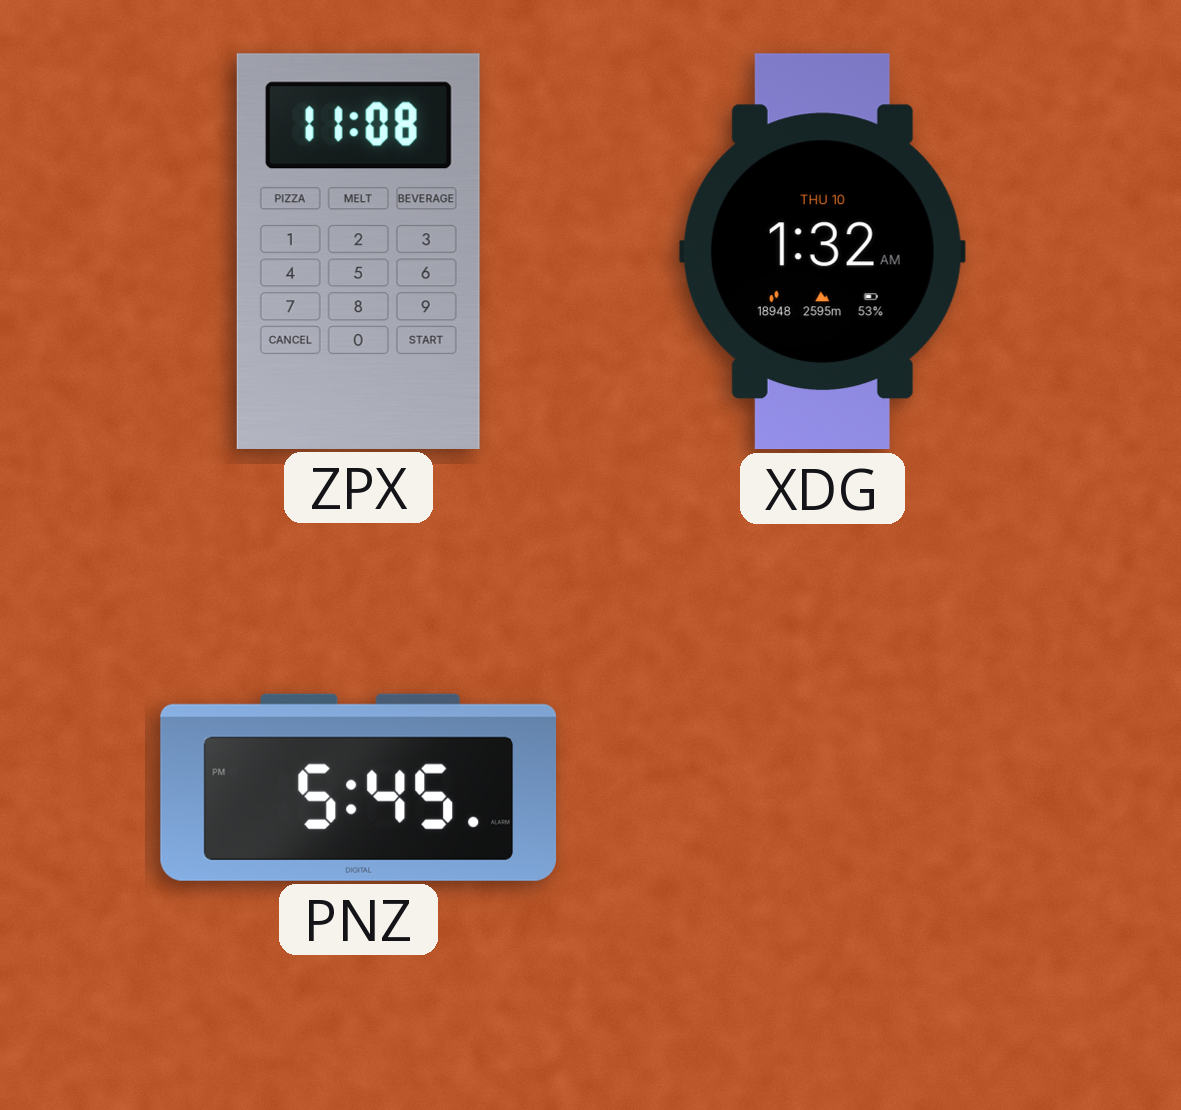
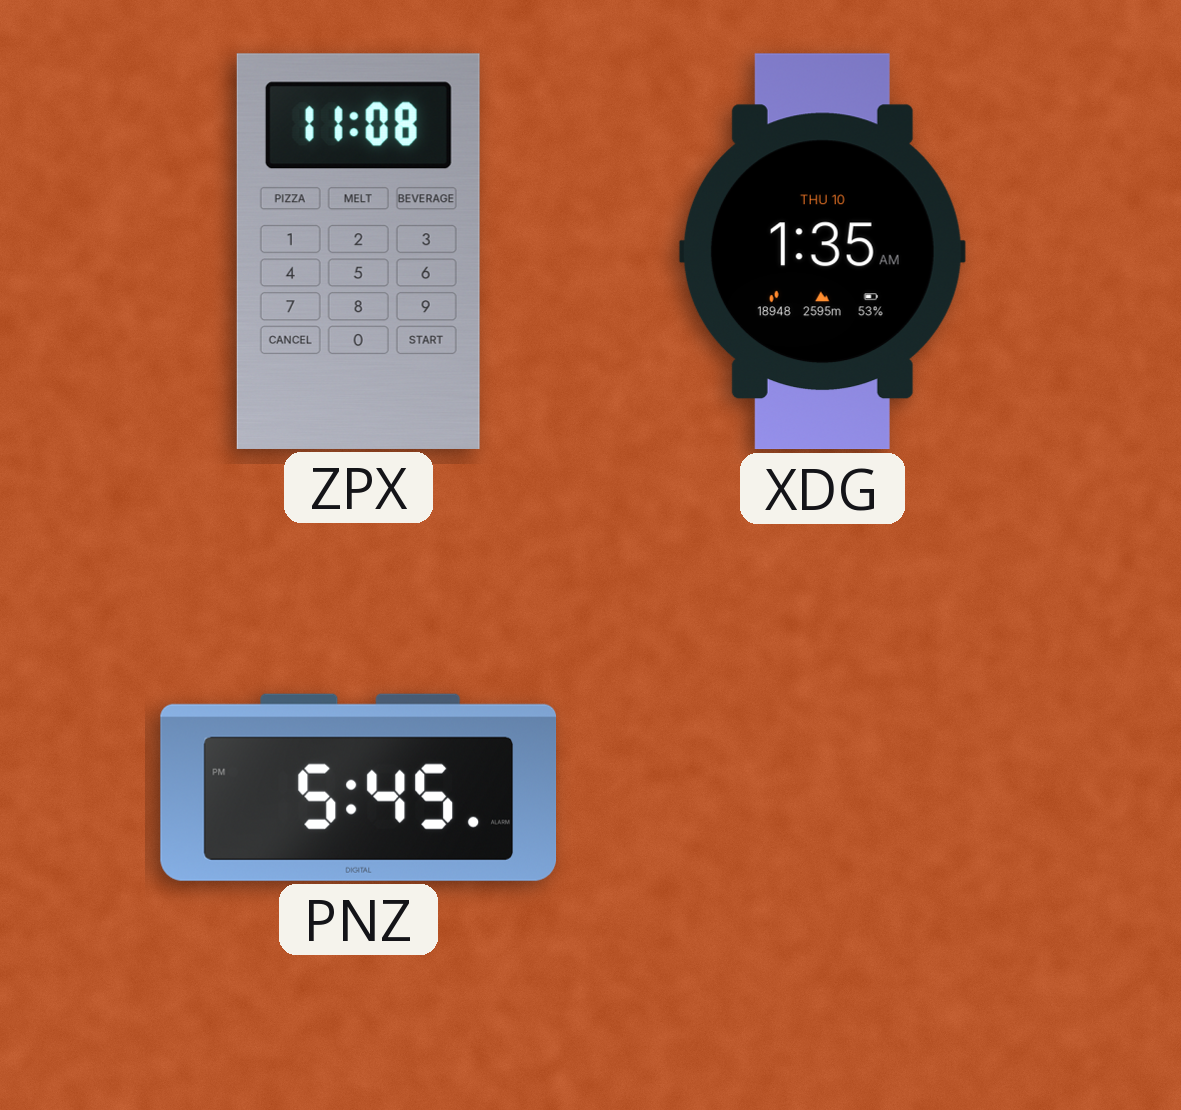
XDG: 1:32 -> 1:35 (822, 252)
